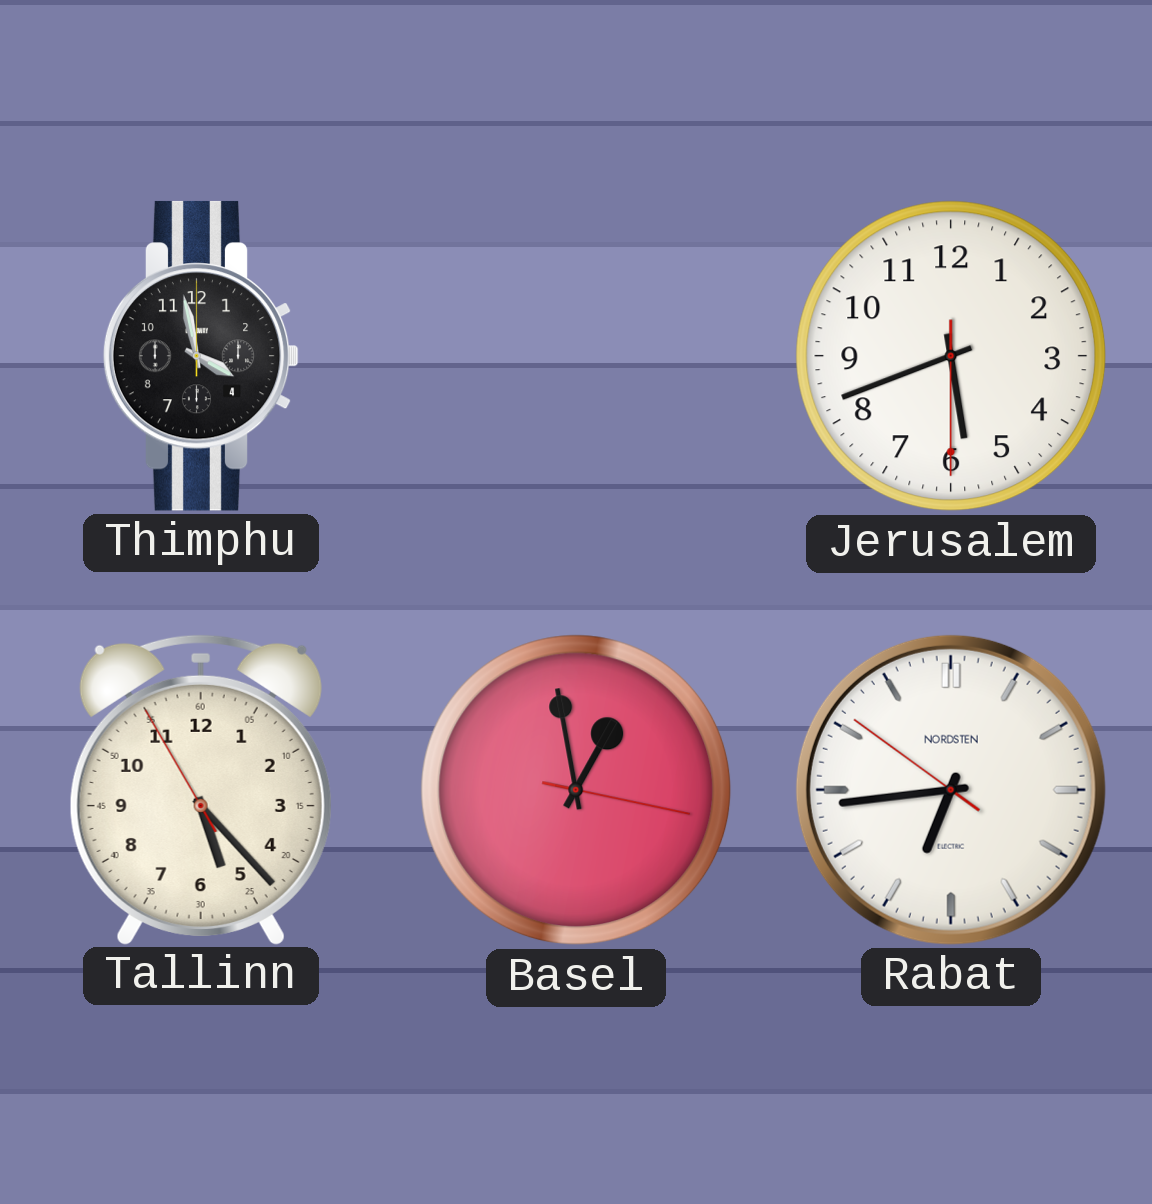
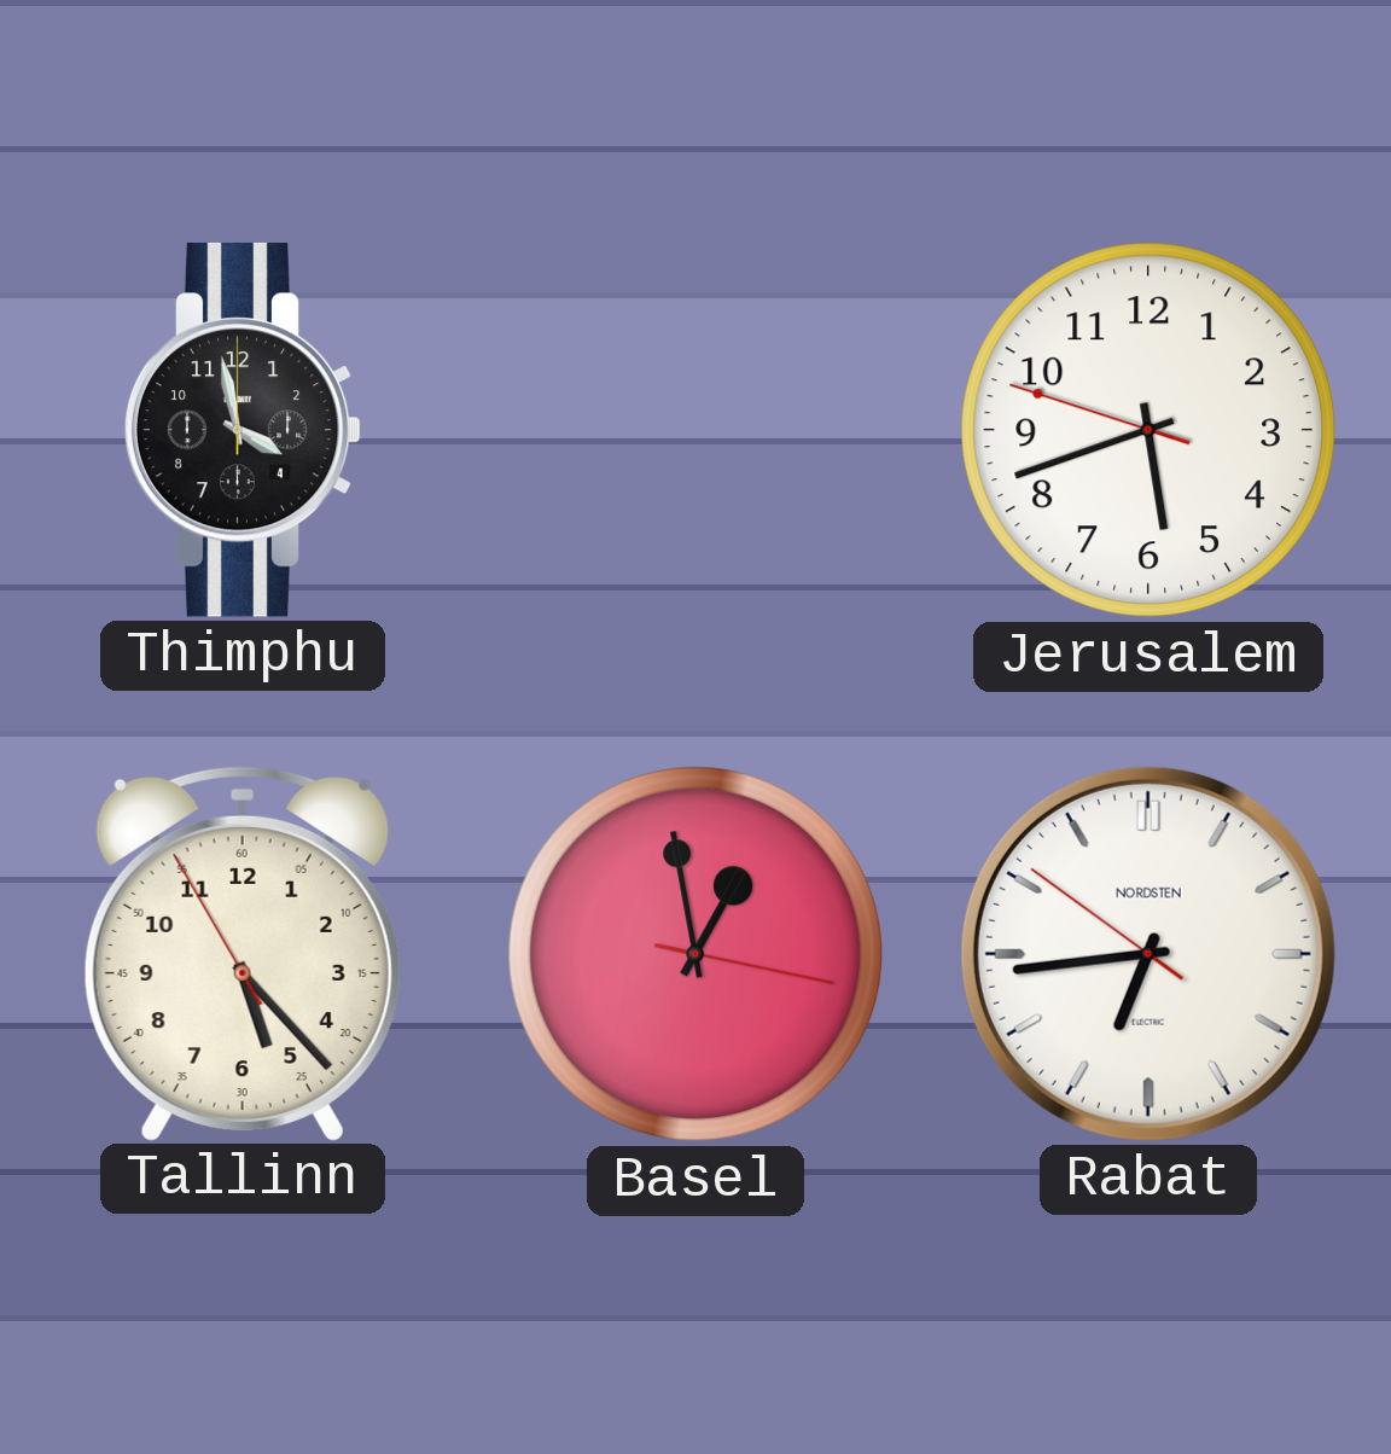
Jerusalem: 5:41:30 -> 5:41:48 (1148, 430)
